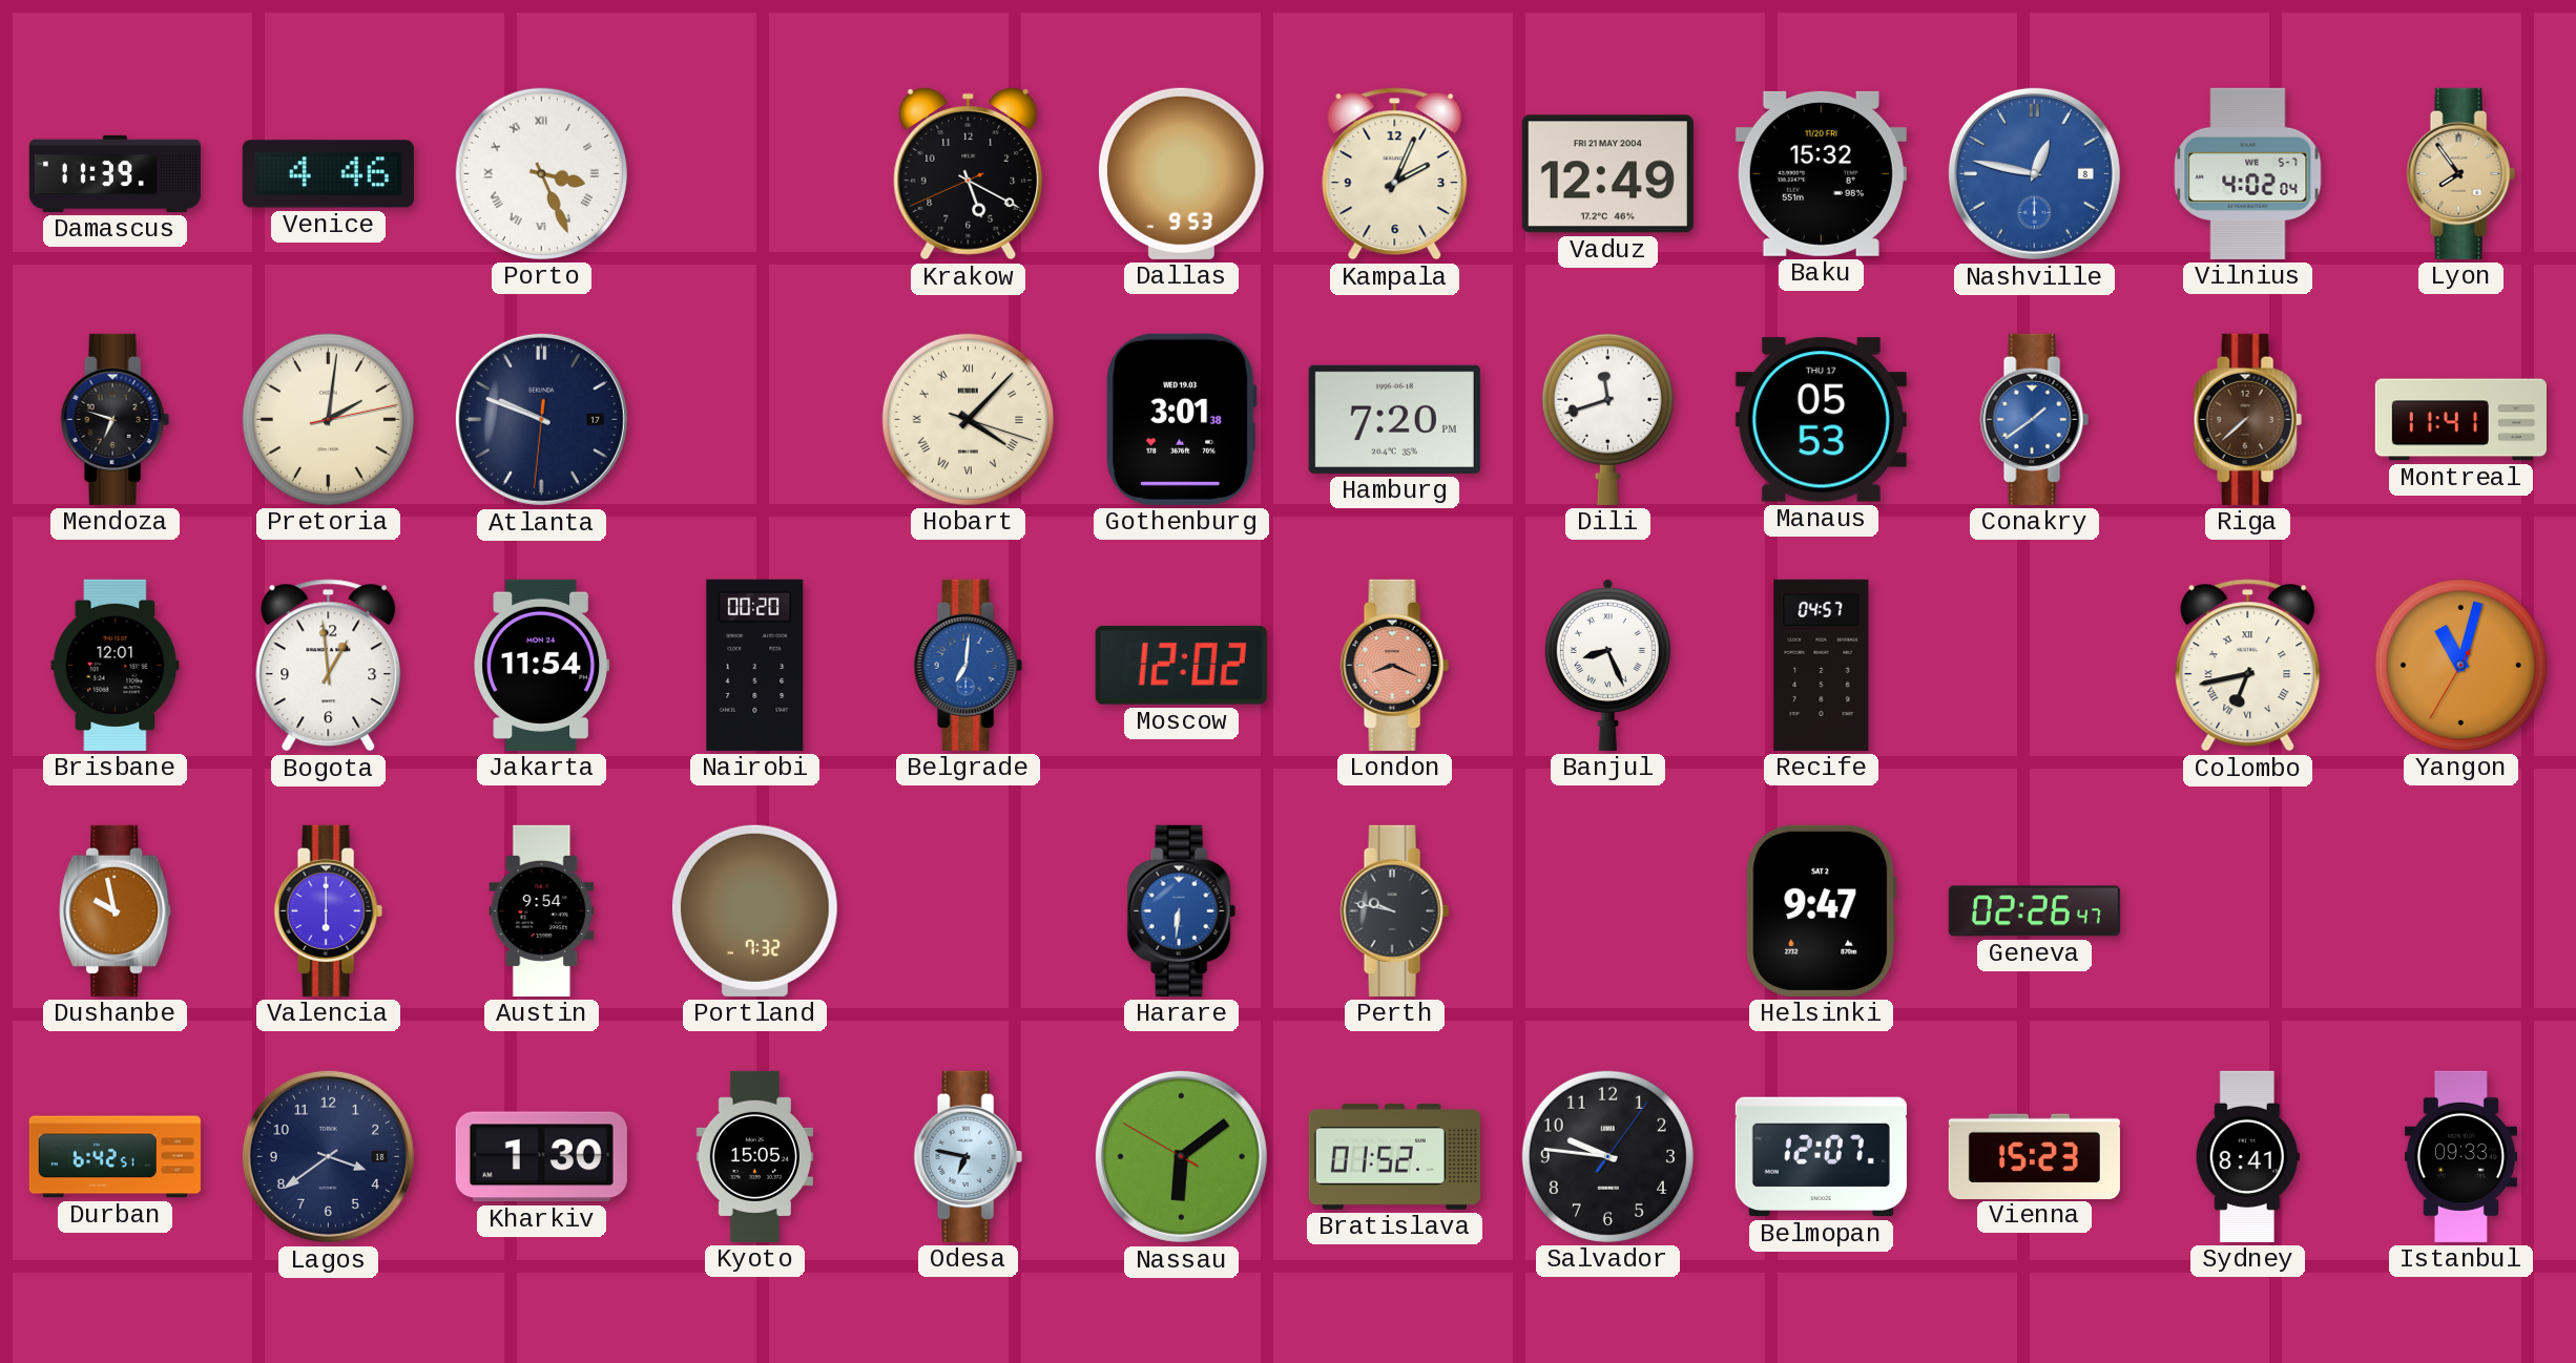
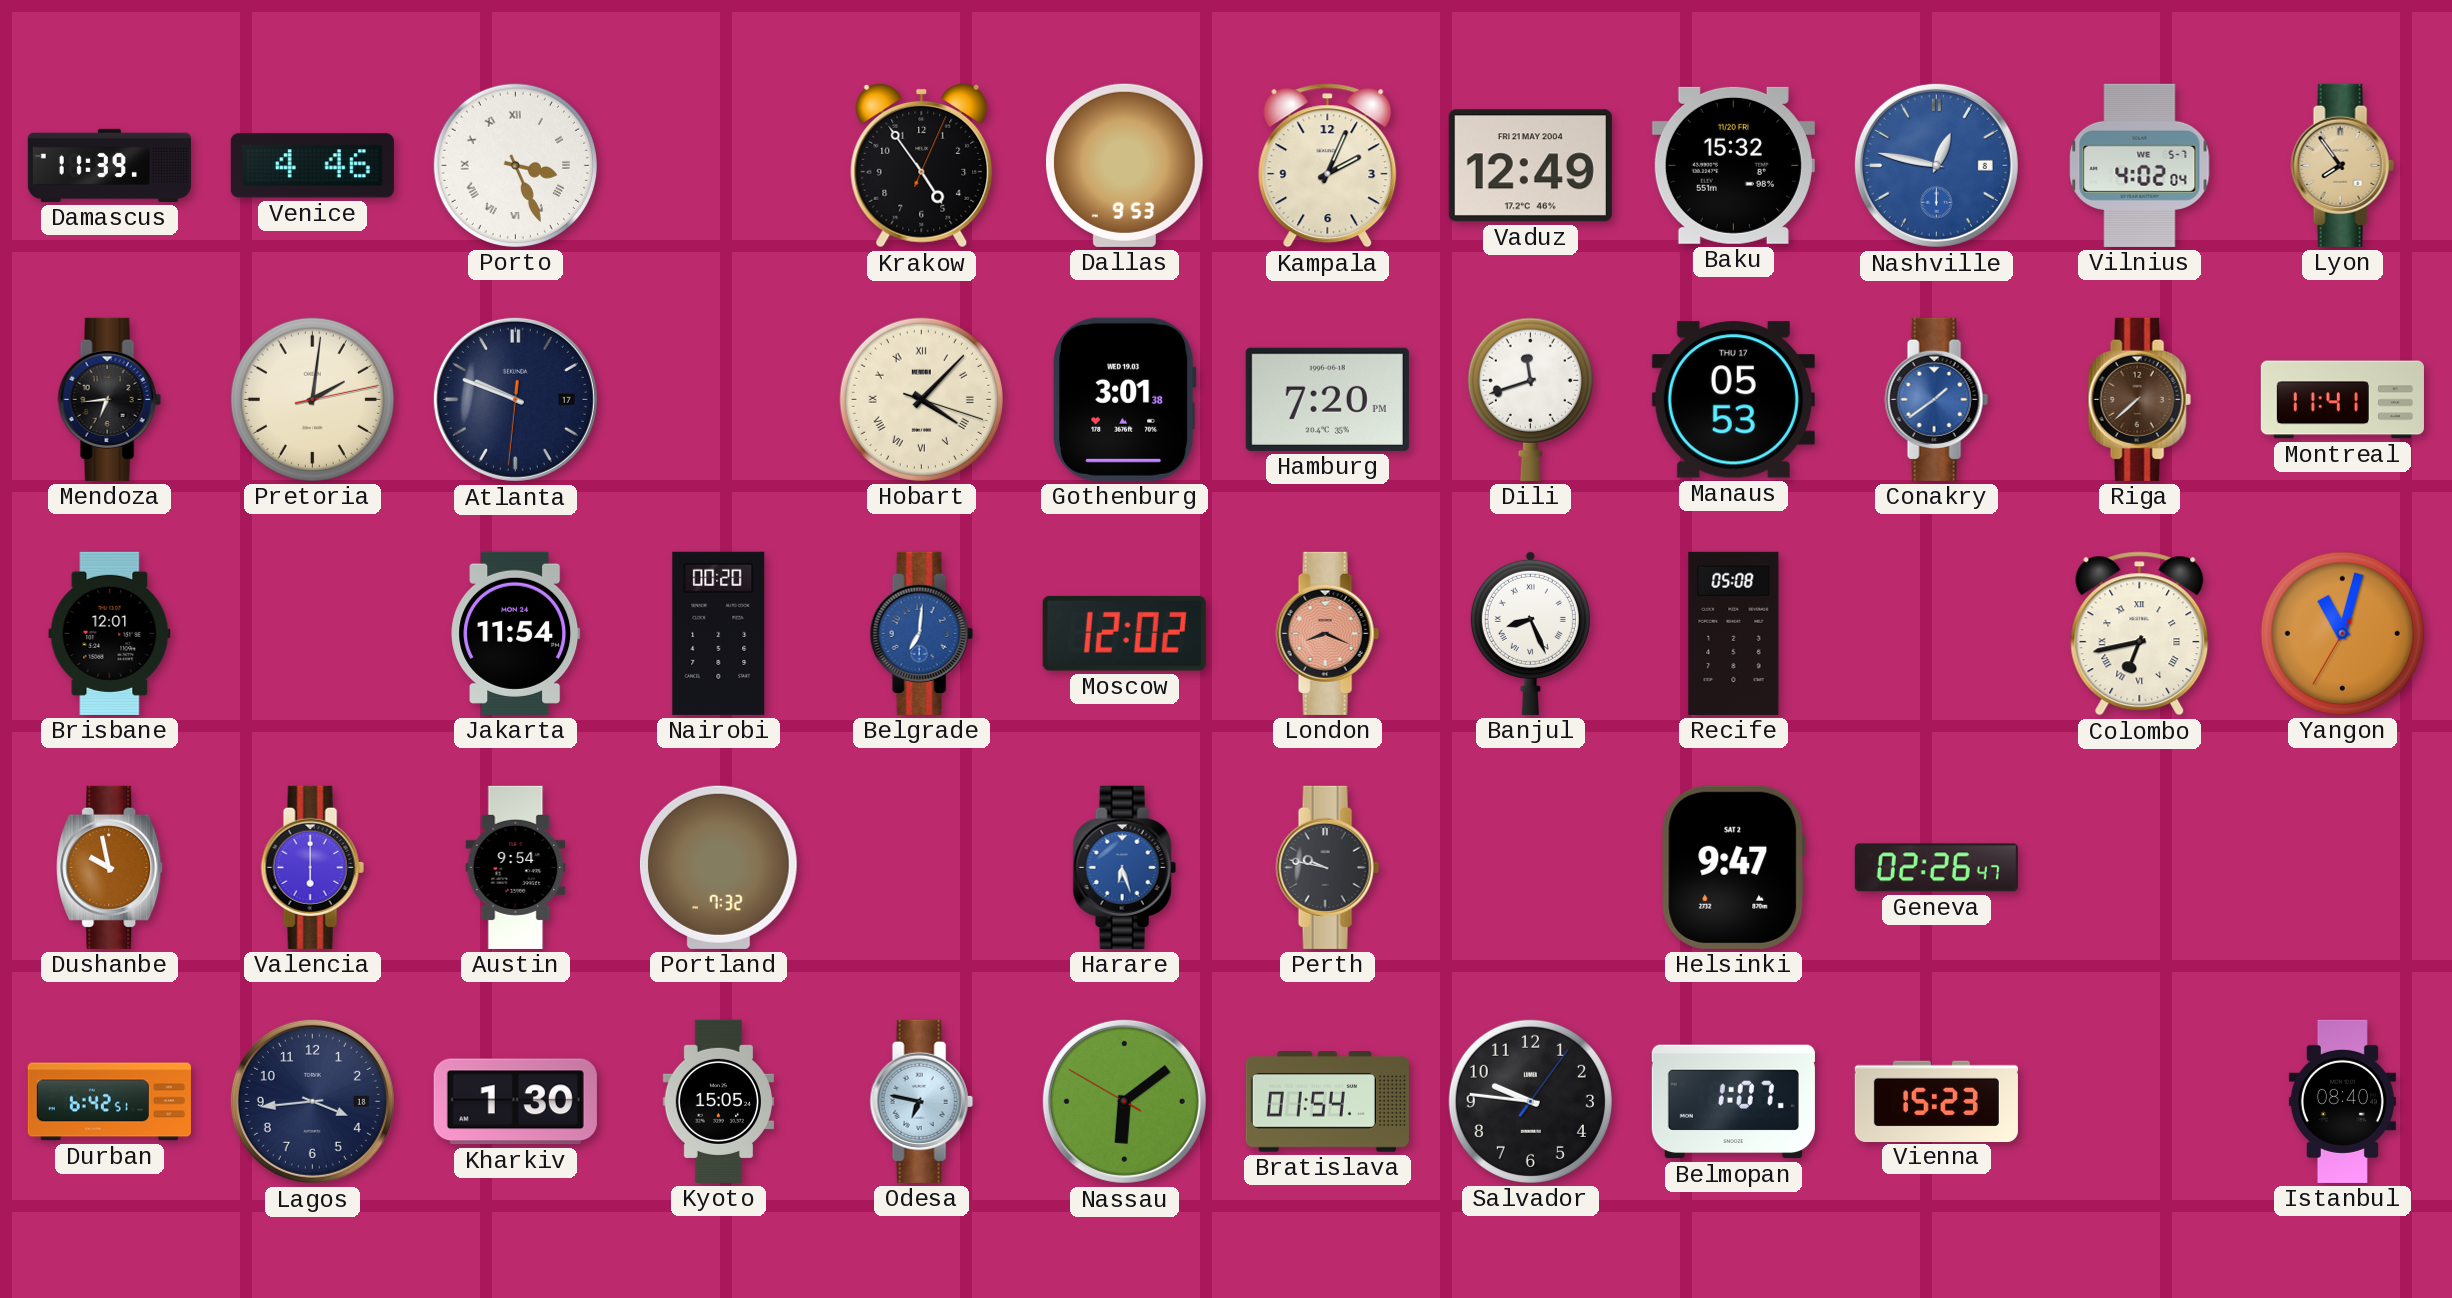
Krakow: 5:19 -> 4:54 (922, 165)
Mendoza: 6:48 -> 6:44 (109, 399)
Bogota: 12:59 -> none (329, 666)
Recife: 04:57 -> 05:08 (1734, 633)
Harare: 6:31 -> 6:27 (1124, 867)
Lagos: 3:39 -> 3:44 (312, 1101)
Bratislava: 01:52 -> 01:54 (1327, 1102)
Belmopan: 12:07 -> 1:07 (1733, 1102)
Sydney: 8:41 -> none (2247, 1156)
Istanbul: 09:33 -> 08:40 (2342, 1101)
